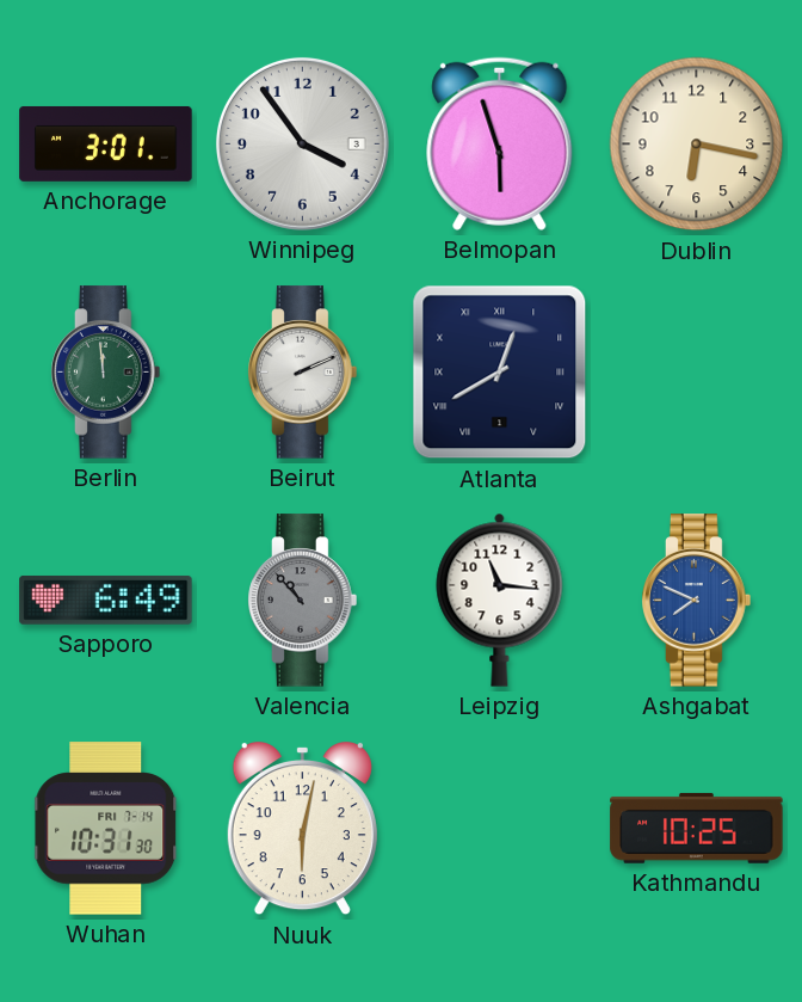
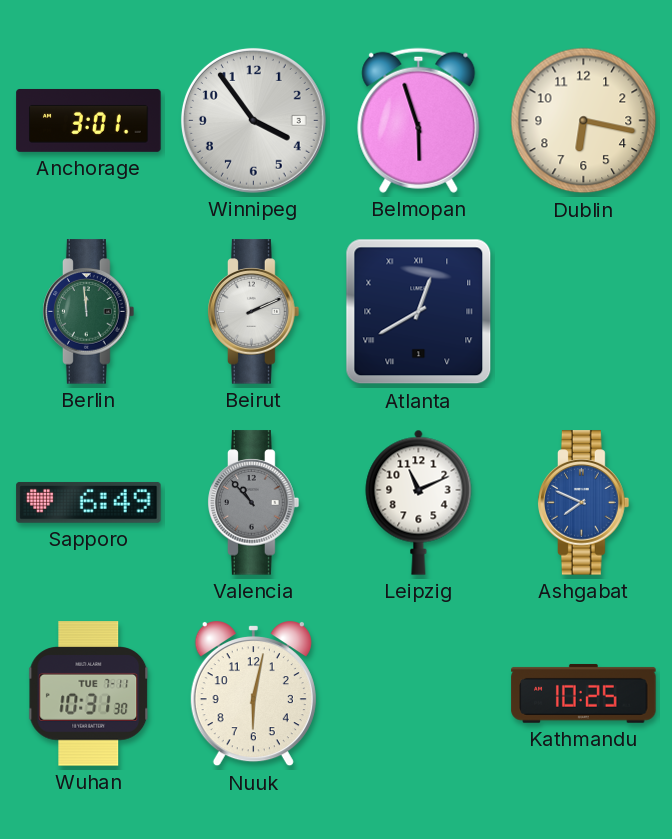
Leipzig: 11:16 -> 11:11 (419, 502)
Wuhan date: FRI 7-14 -> TUE 7-11 (89, 694)
